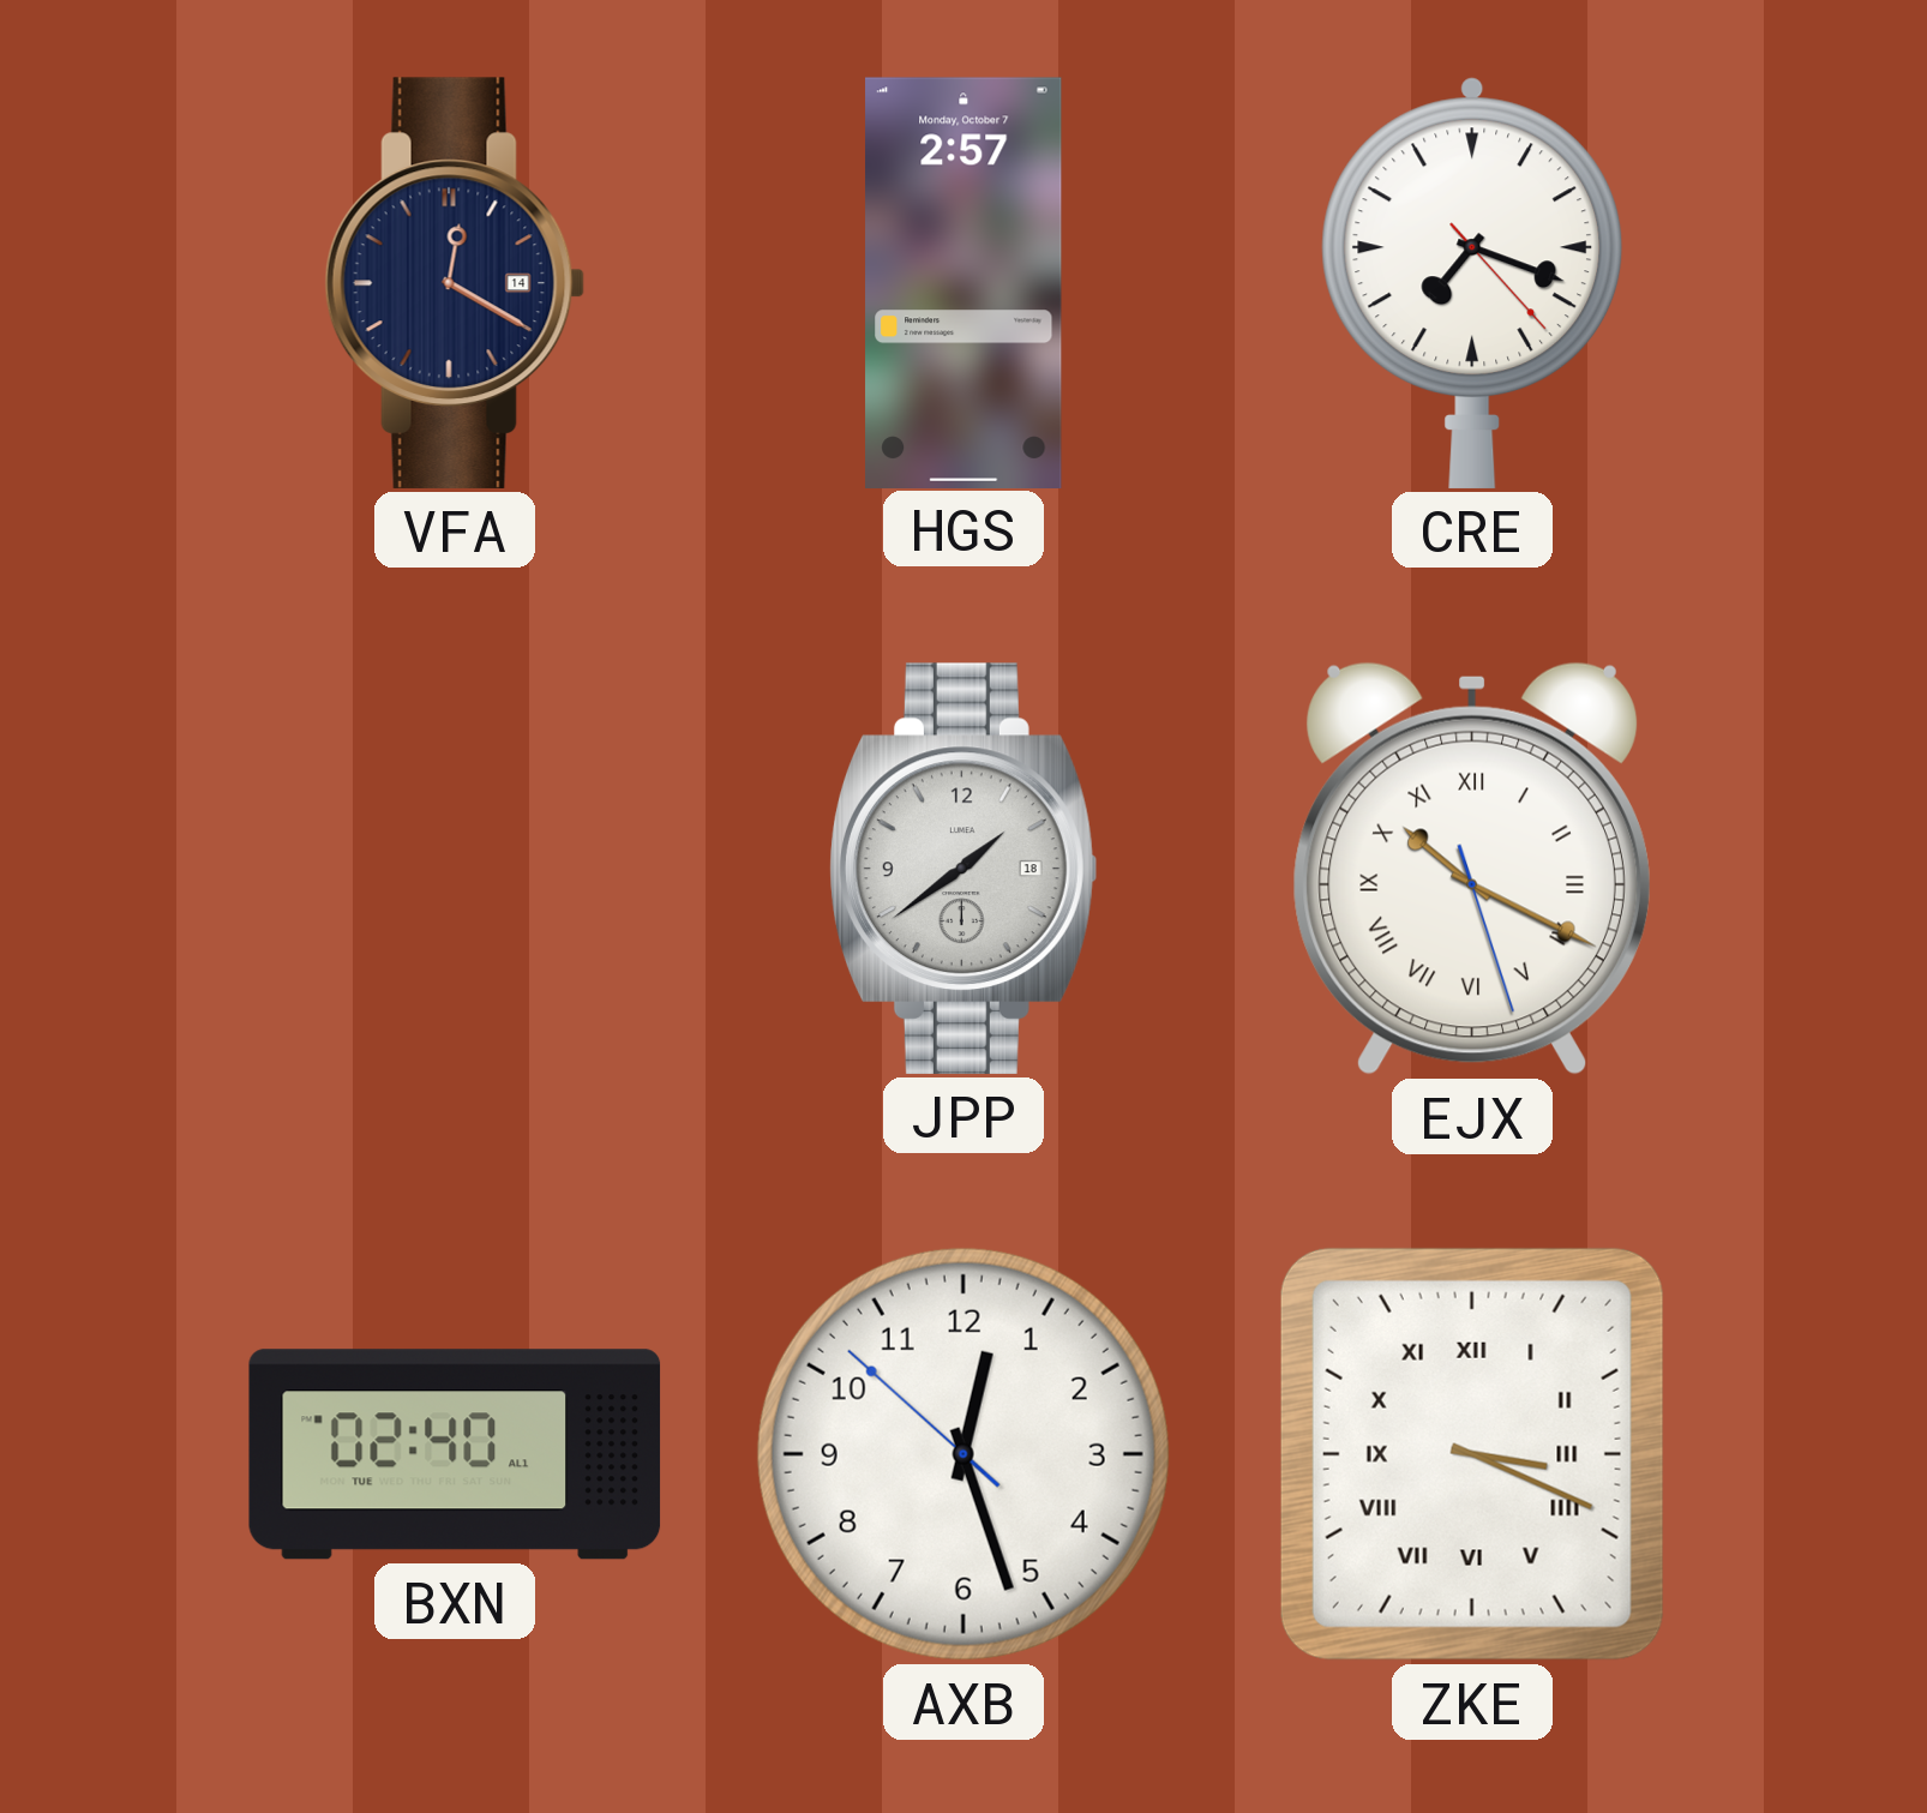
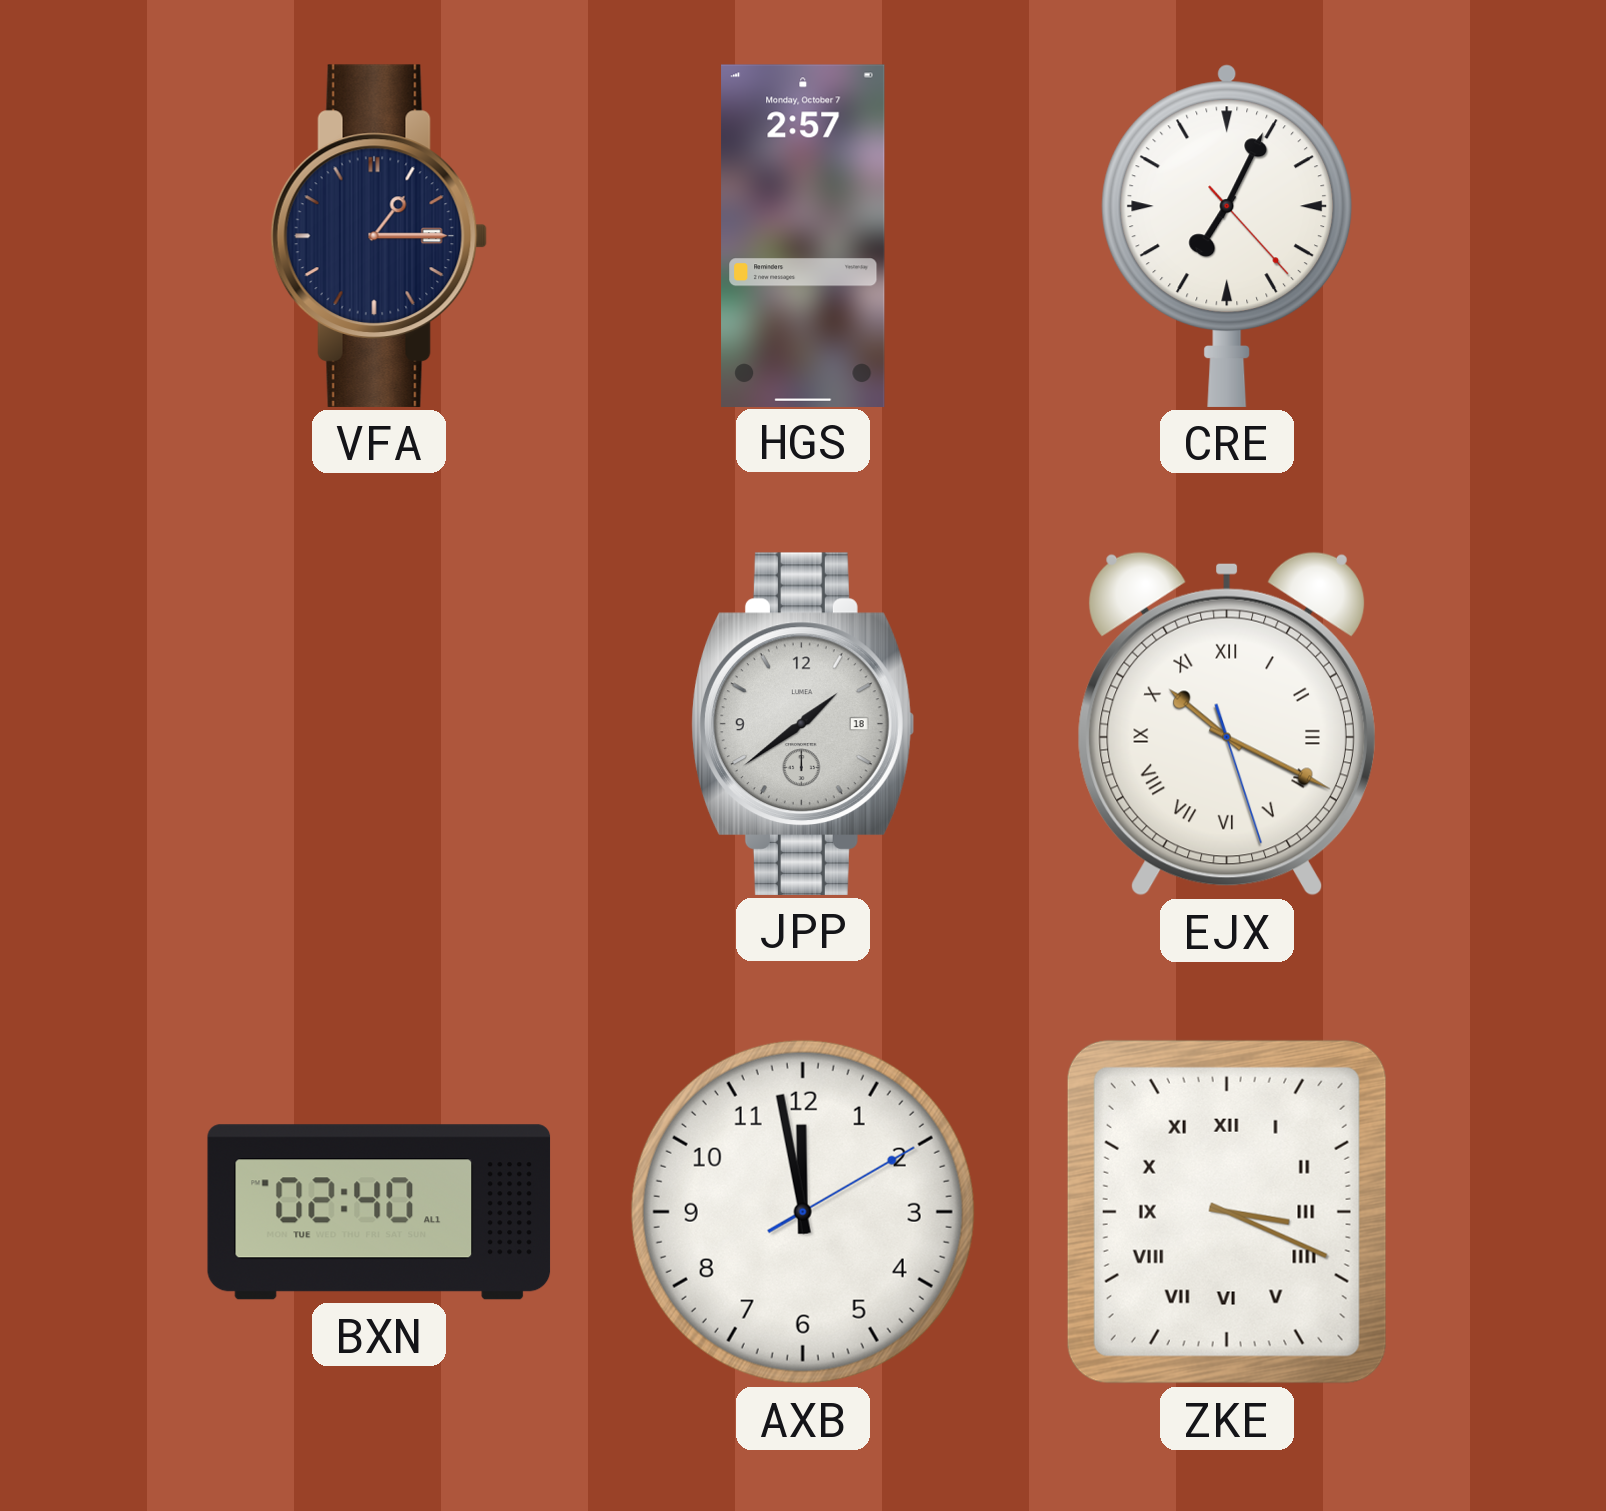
VFA: 12:20 -> 1:15 (379, 236)
CRE: 7:18 -> 7:04 (1227, 236)
AXB: 12:26 -> 11:58 (803, 1212)
